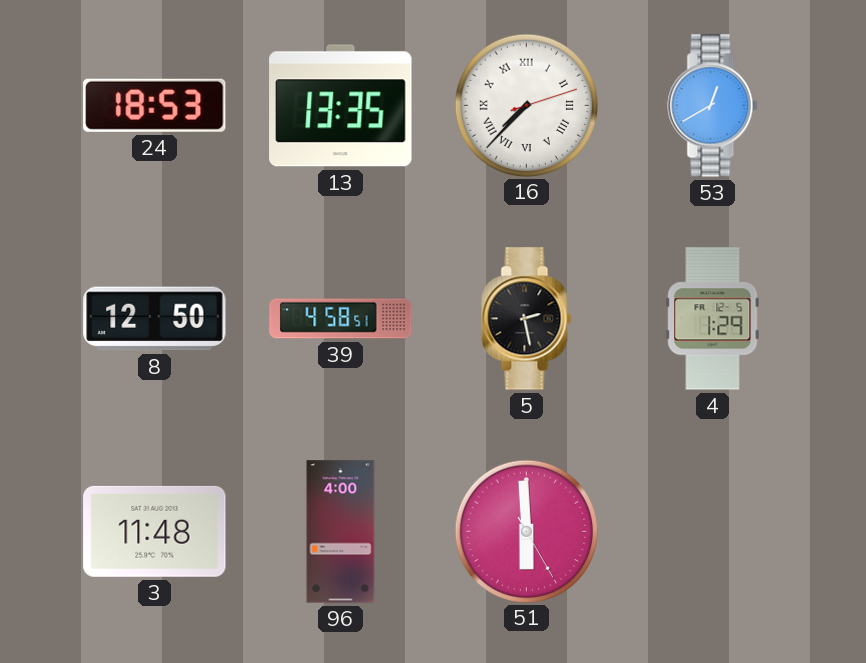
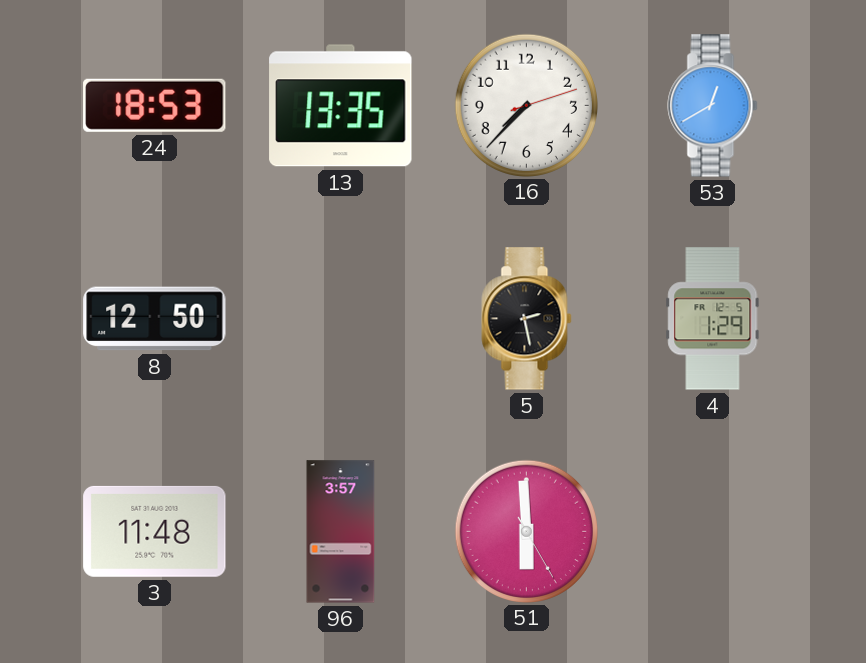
16 numerals: Roman -> Arabic (526, 105)
39: 4:58 -> none (341, 319)
96: 4:00 -> 3:57 (341, 532)
